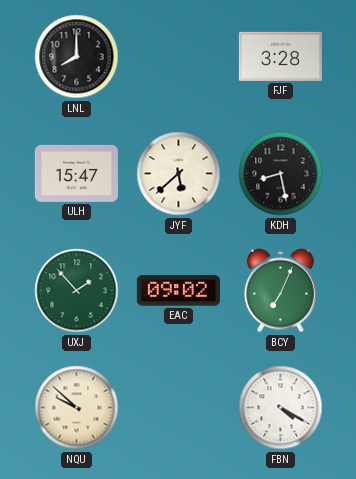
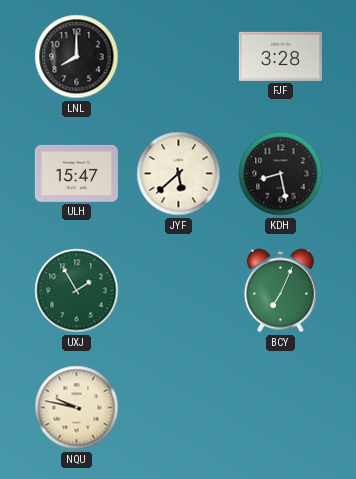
UXJ: 1:53 -> 1:55 (77, 291)
EAC: 09:02 -> none (178, 291)
NQU: 9:52 -> 9:47 (77, 408)
FBN: 4:20 -> none (281, 408)
